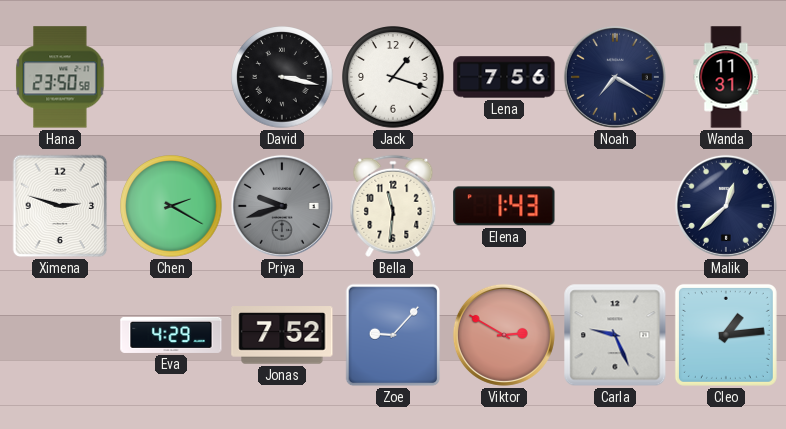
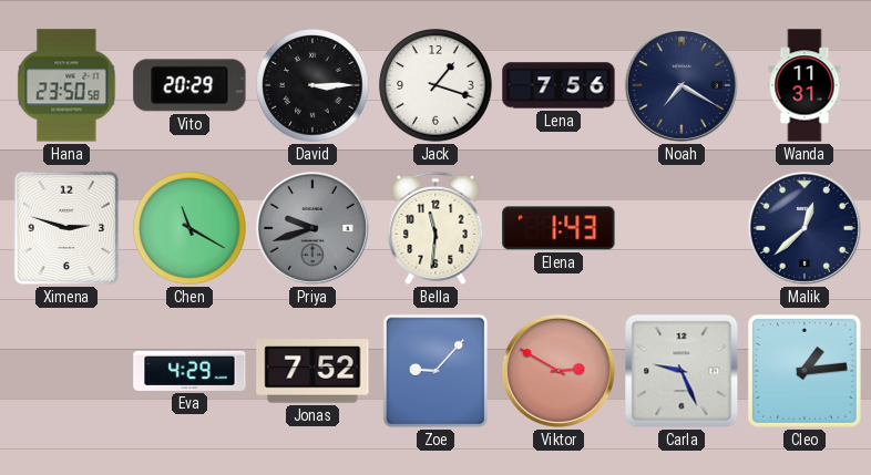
Vito: none -> 20:29 (189, 85)
David: 3:17 -> 3:15 (312, 85)
Chen: 2:20 -> 11:20 (189, 228)
